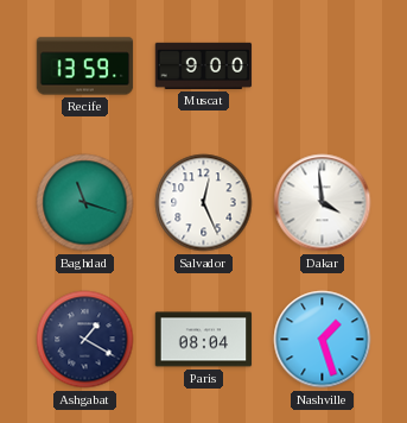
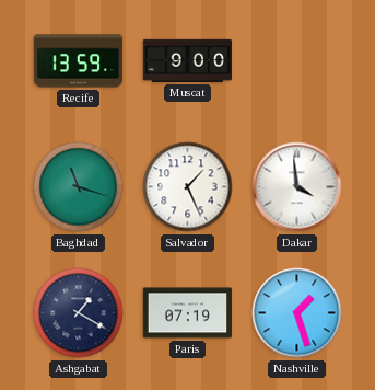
Salvador: 12:26 -> 1:26 (188, 187)
Paris: 08:04 -> 07:19 (188, 313)
